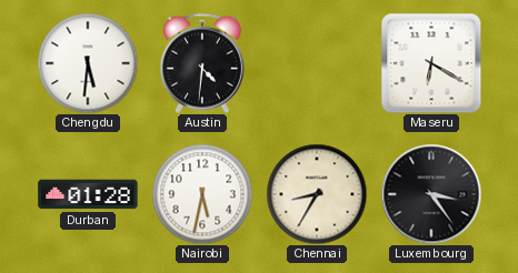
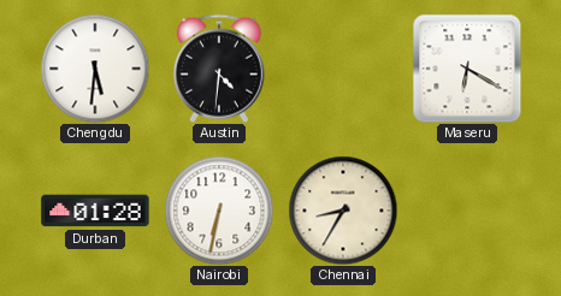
Nairobi: 5:32 -> 6:32 (219, 211)
Luxembourg: 3:24 -> none (431, 194)
